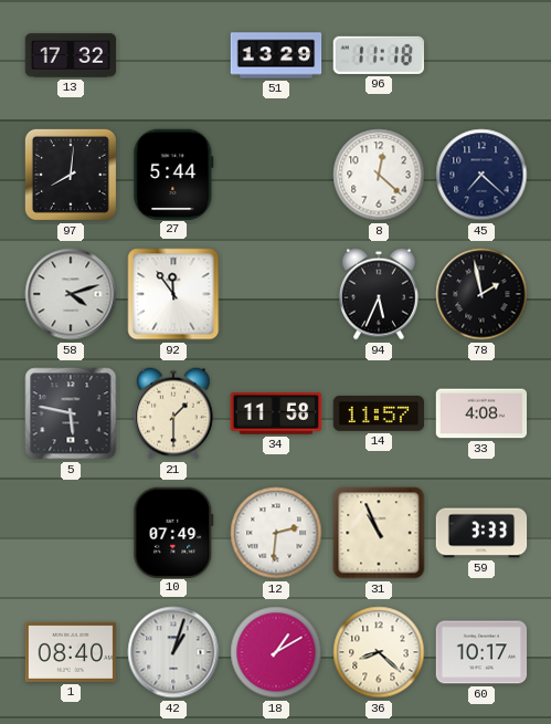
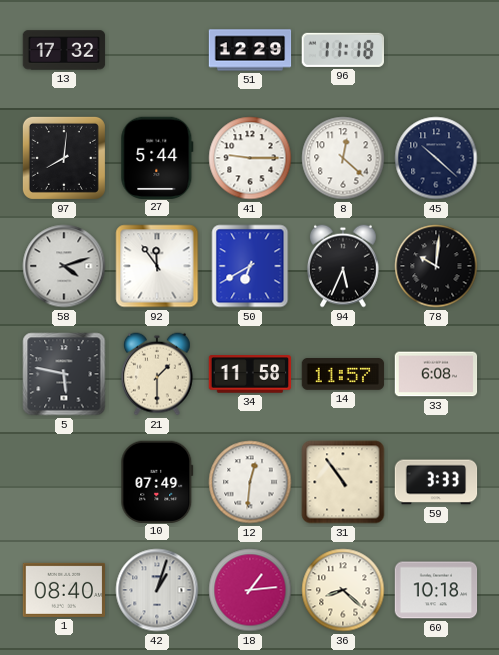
51: 13:29 -> 12:29 (250, 50)
41: none -> 9:15 (250, 158)
45: 7:22 -> 10:22 (436, 158)
50: none -> 6:40 (250, 266)
78: 1:58 -> 10:01 (436, 266)
33: 4:08 -> 6:08 (436, 374)
12: 2:31 -> 12:31 (250, 482)
31: 10:56 -> 10:54 (343, 482)
18: 1:10 -> 1:14 (250, 590)
60: 10:17 -> 10:18 (436, 590)
